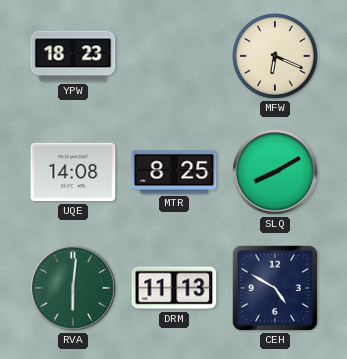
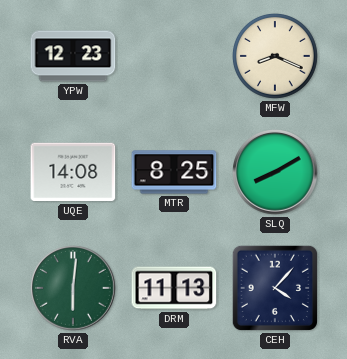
YPW: 18:23 -> 12:23 (73, 56)
MFW: 6:19 -> 8:19 (275, 56)
CEH: 4:50 -> 4:07 (275, 288)
